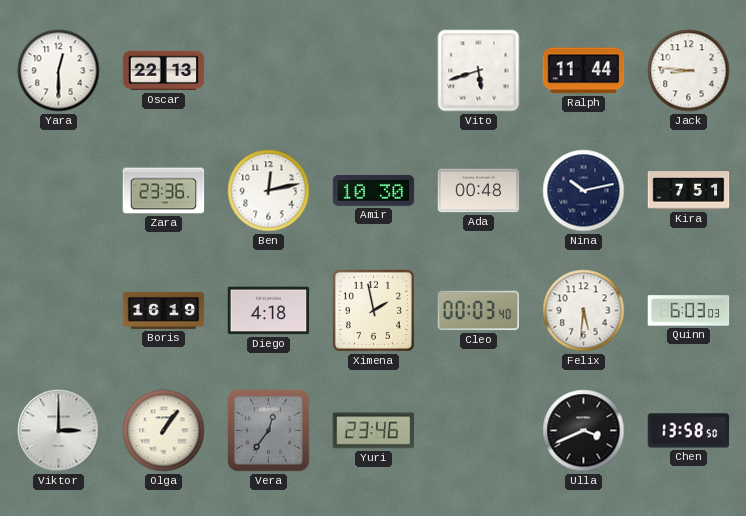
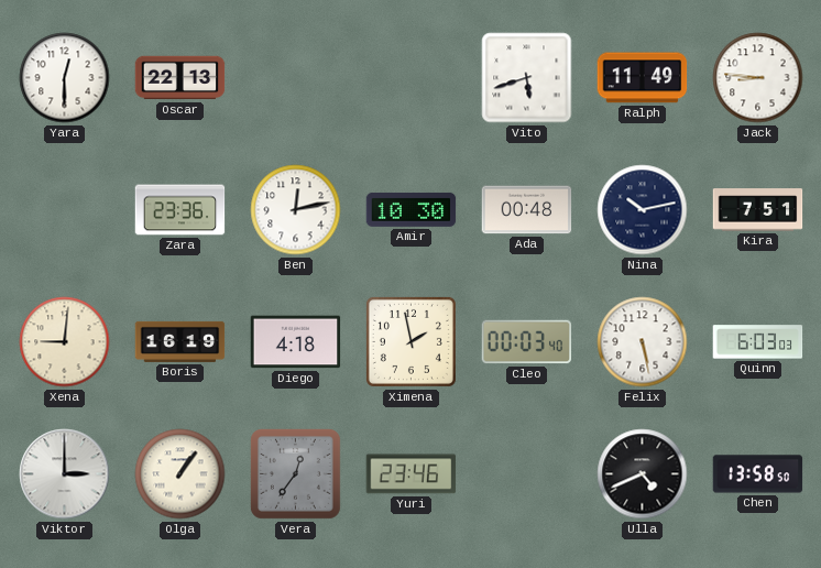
Ralph: 11:44 -> 11:49 (643, 78)
Xena: none -> 9:01 (65, 342)
Felix: 5:31 -> 5:28 (643, 342)
Ulla: 3:41 -> 4:41 (643, 474)
